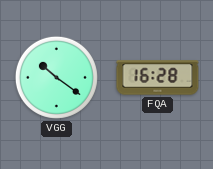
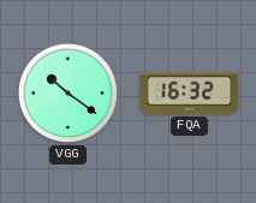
FQA: 16:28 -> 16:32 (190, 94)
